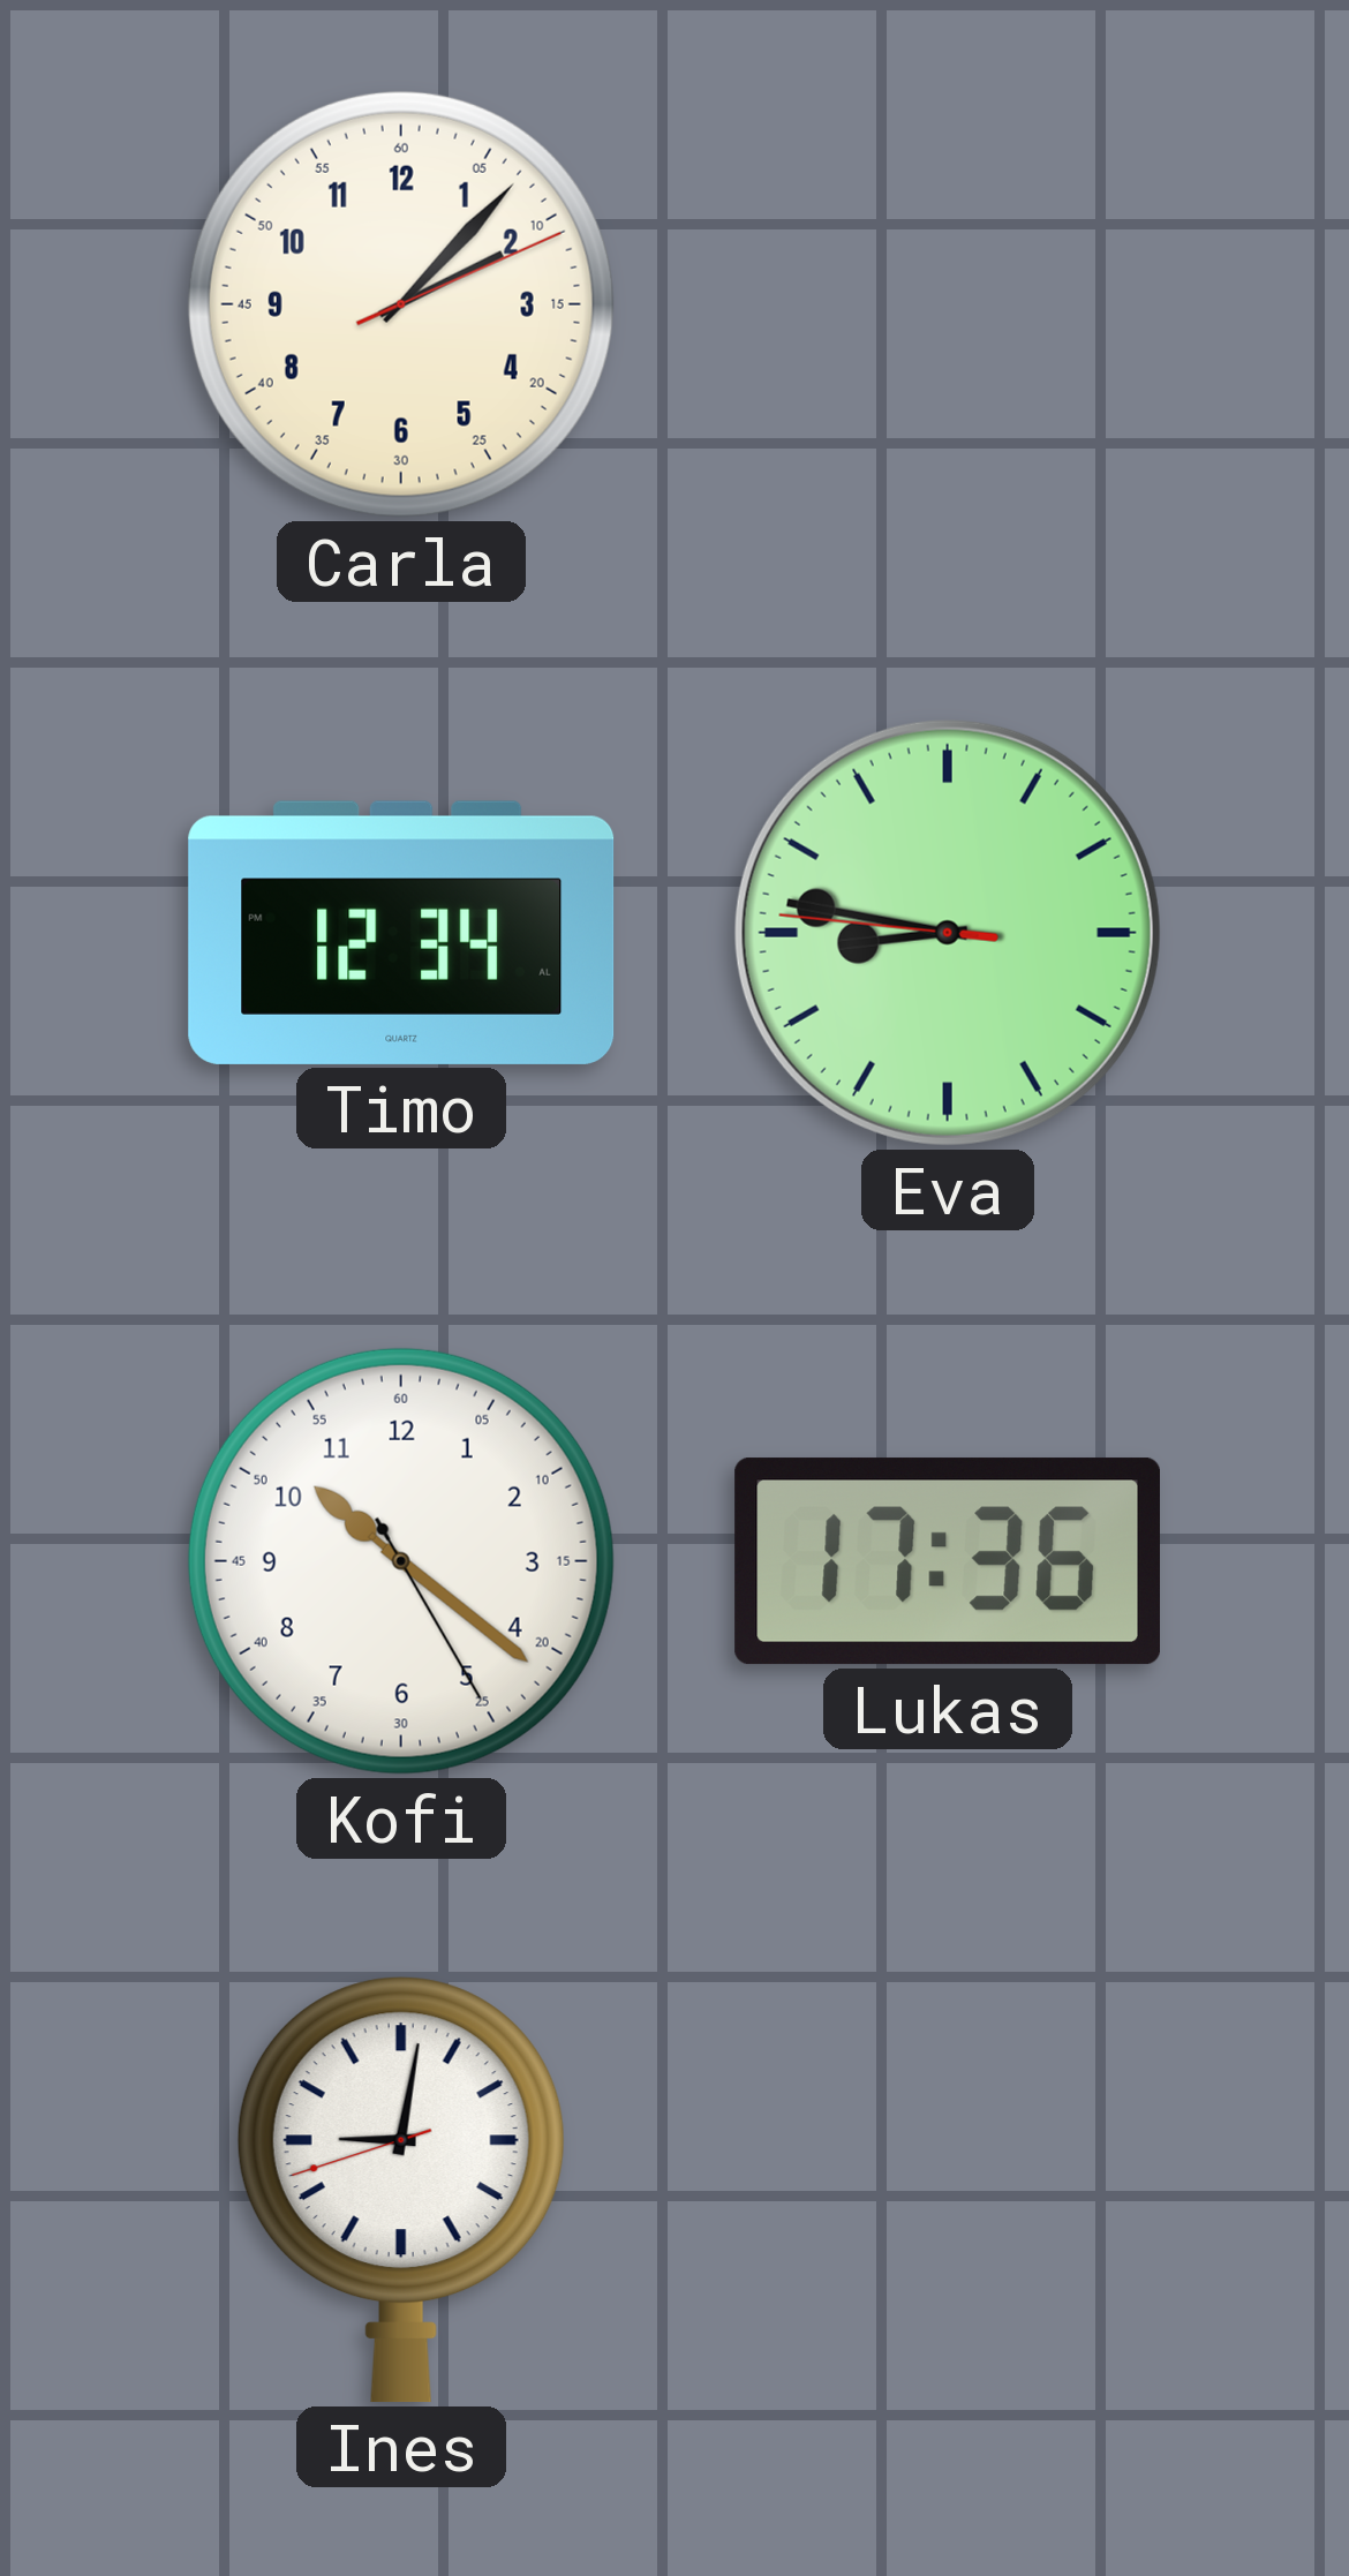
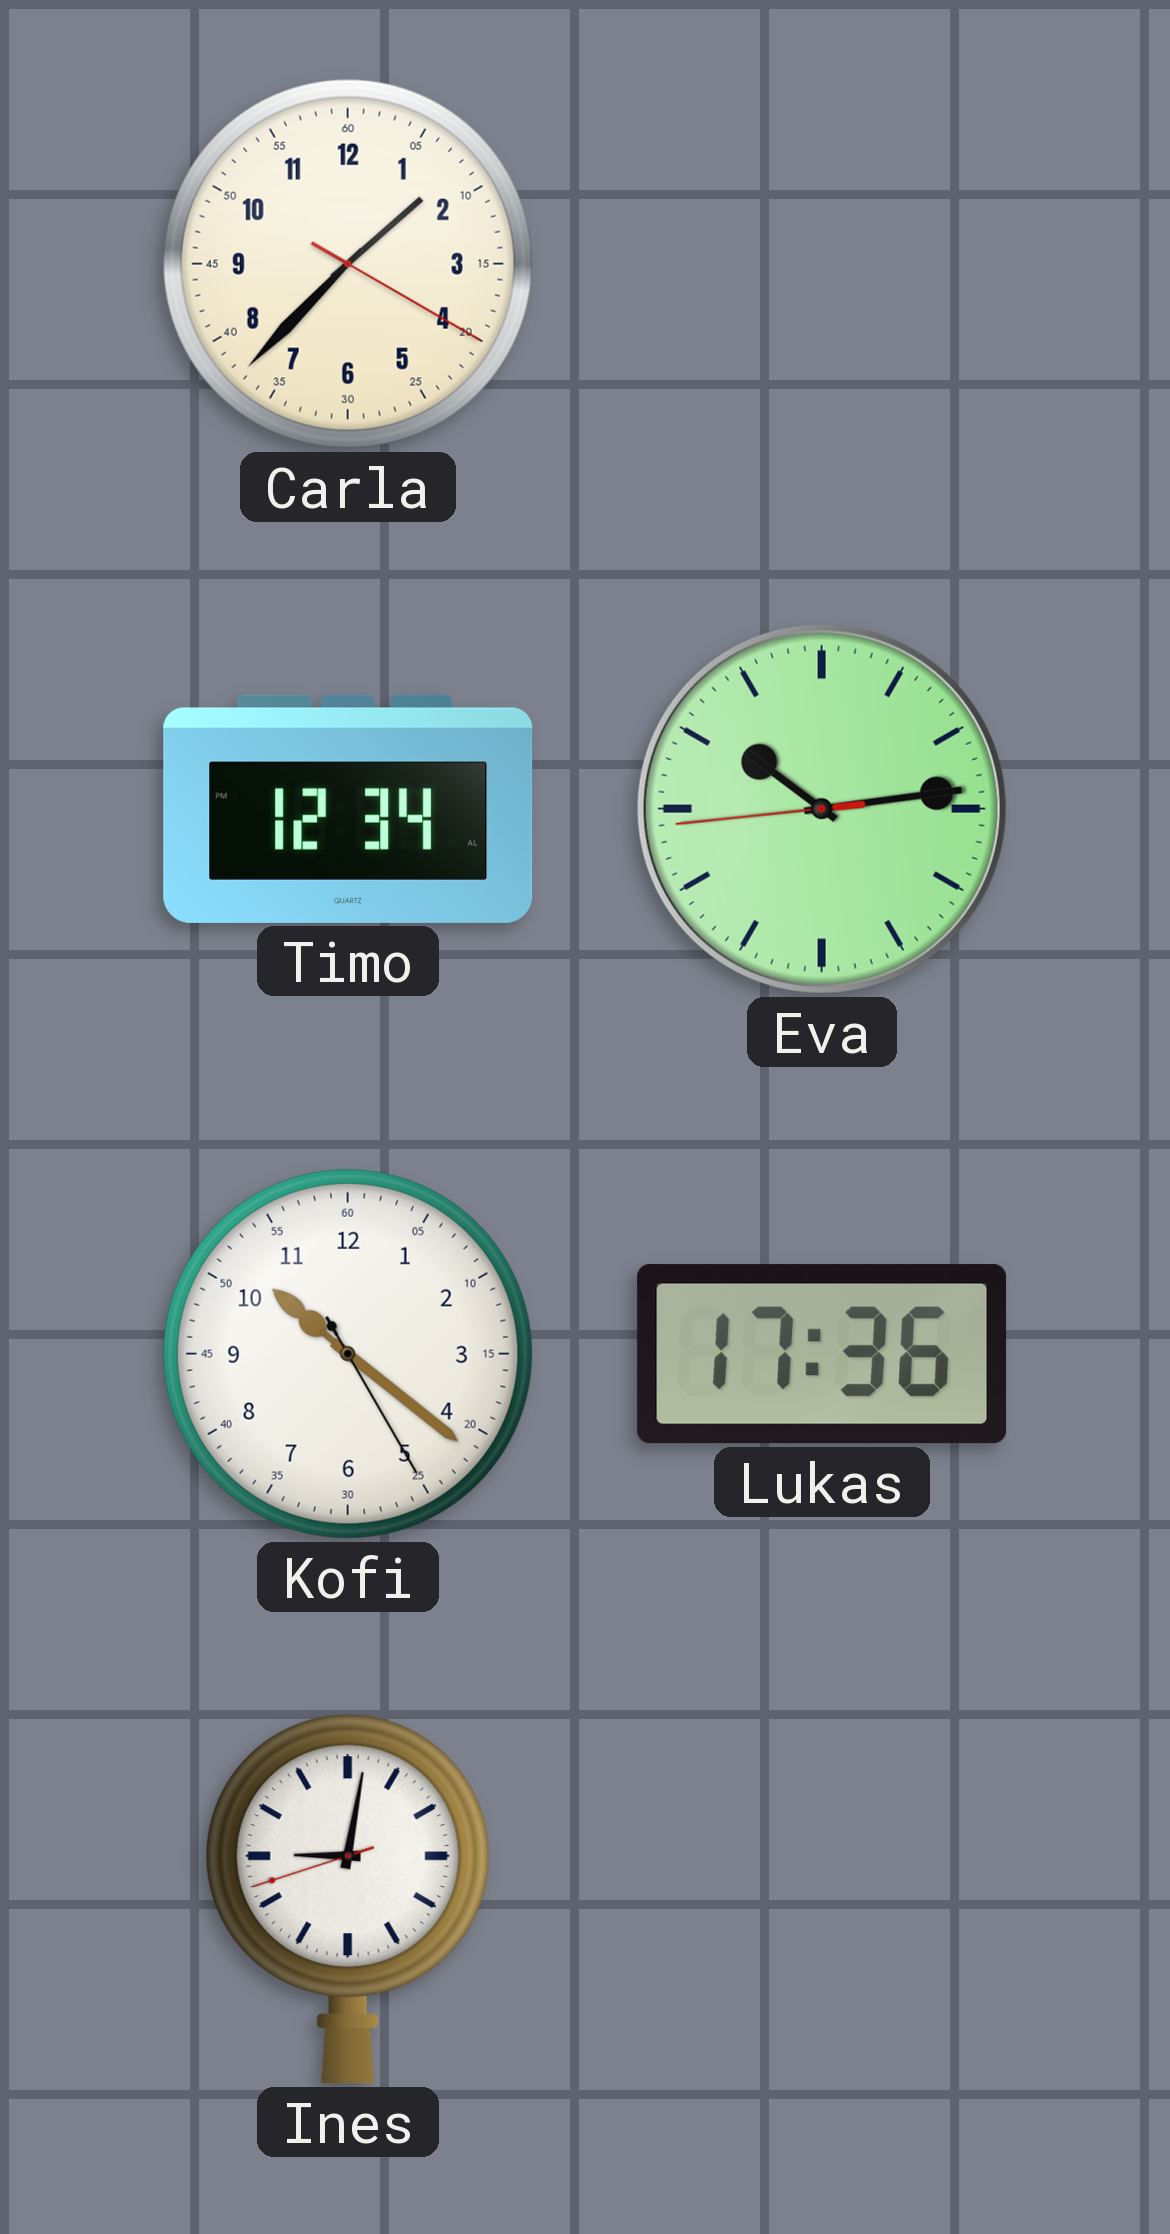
Carla: 2:07 -> 1:37 (348, 264)
Eva: 8:46 -> 10:13 (822, 809)
